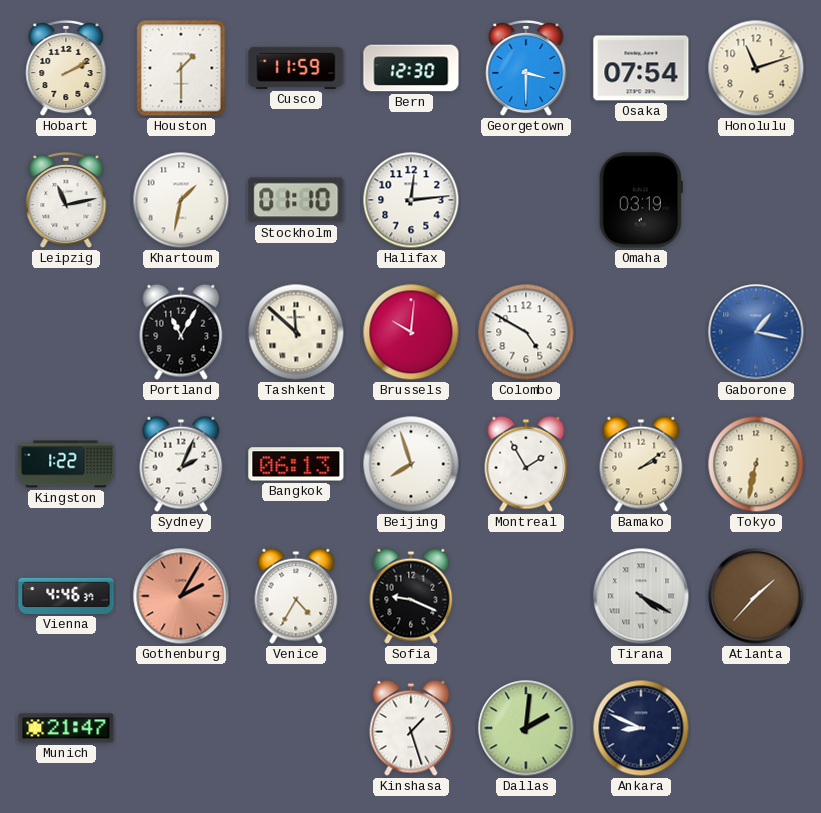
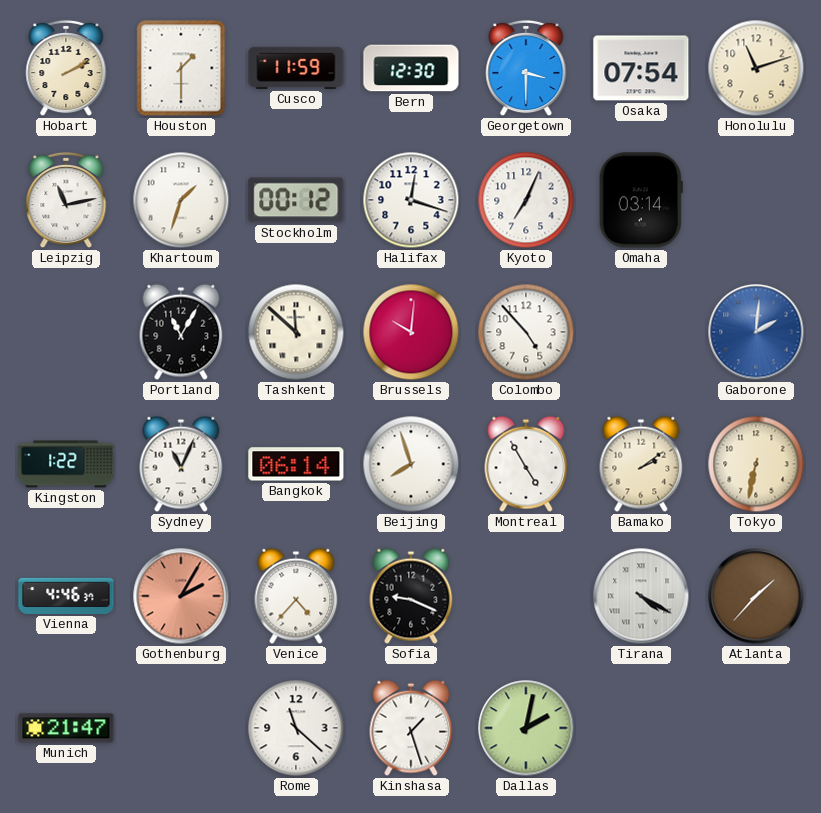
Khartoum: 1:32 -> 1:33 (181, 200)
Stockholm: 01:10 -> 00:12 (296, 200)
Halifax: 12:14 -> 12:18 (411, 200)
Kyoto: none -> 7:04 (526, 200)
Omaha: 03:19 -> 03:14 (641, 200)
Colombo: 4:50 -> 4:53 (526, 332)
Gaborone: 1:17 -> 2:01 (756, 332)
Sydney: 2:04 -> 11:04 (181, 464)
Bangkok: 06:13 -> 06:14 (296, 464)
Montreal: 1:55 -> 4:55 (526, 464)
Venice: 4:35 -> 4:37 (296, 596)
Rome: none -> 11:22 (296, 728)
Dallas: 2:01 -> 2:02 (526, 728)
Ankara: 8:49 -> none (641, 728)
